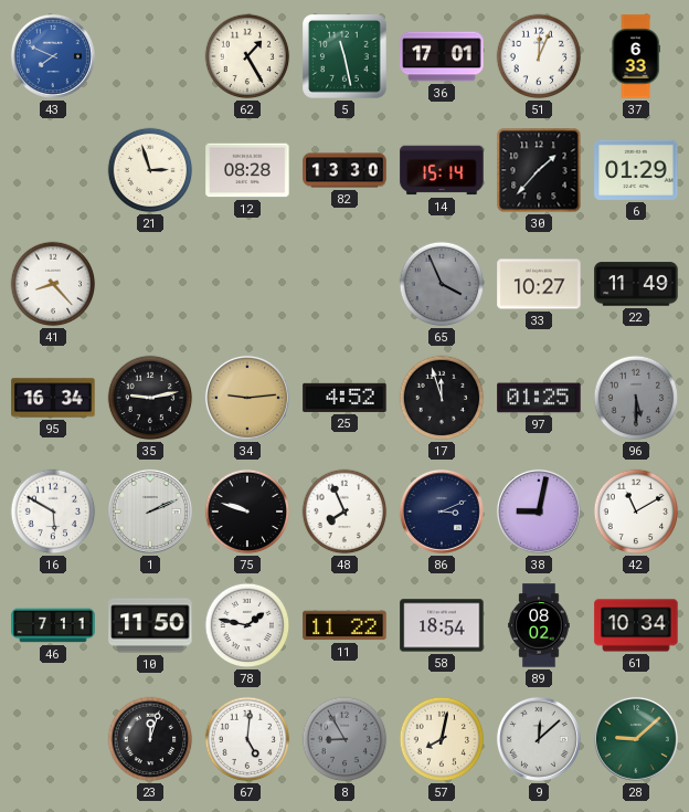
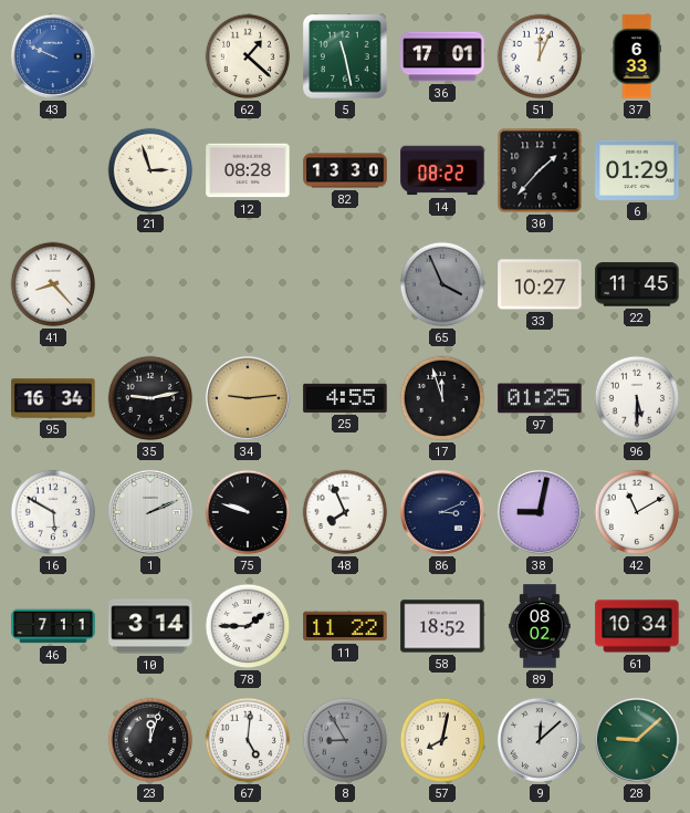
43: 7:49 -> 9:49 (53, 56)
62: 1:25 -> 1:22 (248, 56)
14: 15:14 -> 08:22 (442, 170)
22: 11:49 -> 11:45 (637, 284)
25: 4:52 -> 4:55 (345, 398)
96 dial: grey -> white (637, 398)
10: 11:50 -> 3:14 (150, 626)
78: 1:47 -> 1:45 (248, 626)
58: 18:54 -> 18:52 (442, 626)
